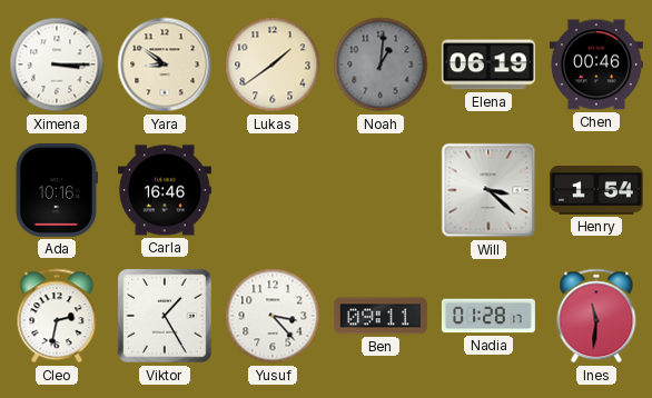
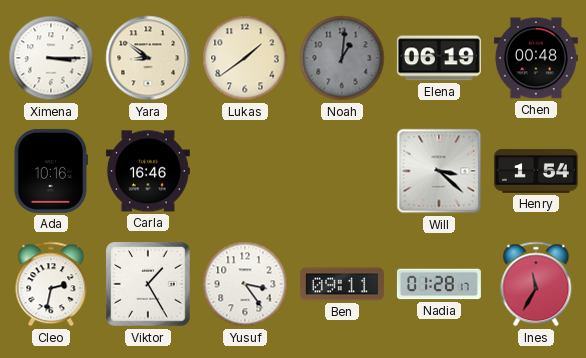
Chen: 00:46 -> 00:48 (536, 58)
Yusuf: 3:23 -> 3:24 (245, 284)
Ines: 11:31 -> 11:35 (536, 284)
